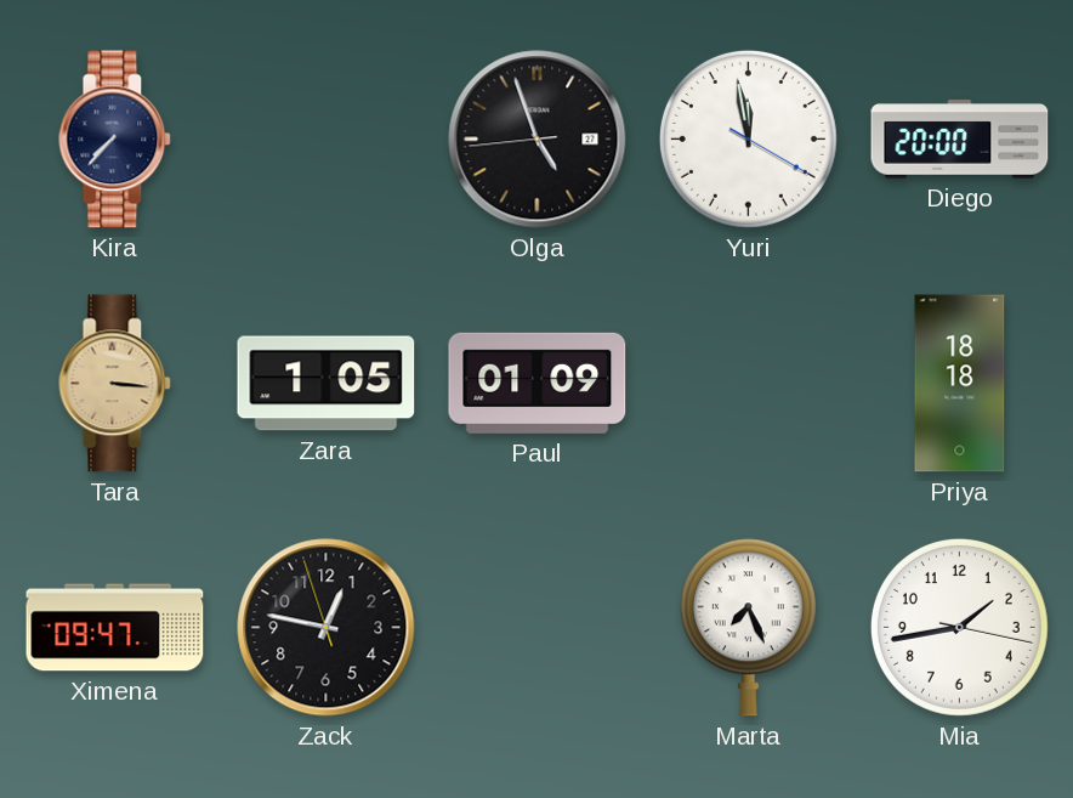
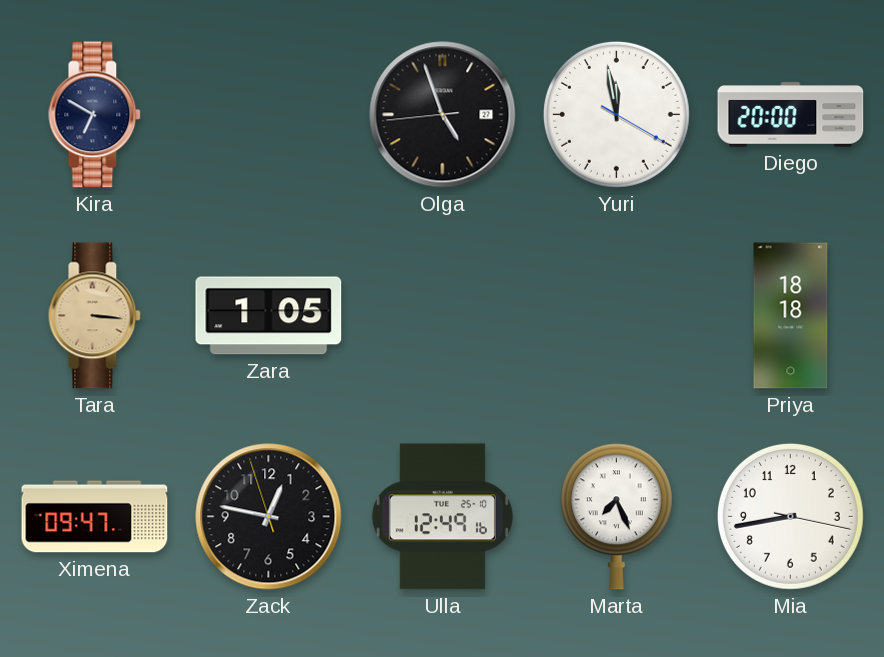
Kira: 7:37 -> 6:50 (95, 115)
Paul: 01:09 -> none (538, 383)
Ulla: none -> 12:49 (442, 517)
Mia: 1:43 -> 8:43 (790, 516)
